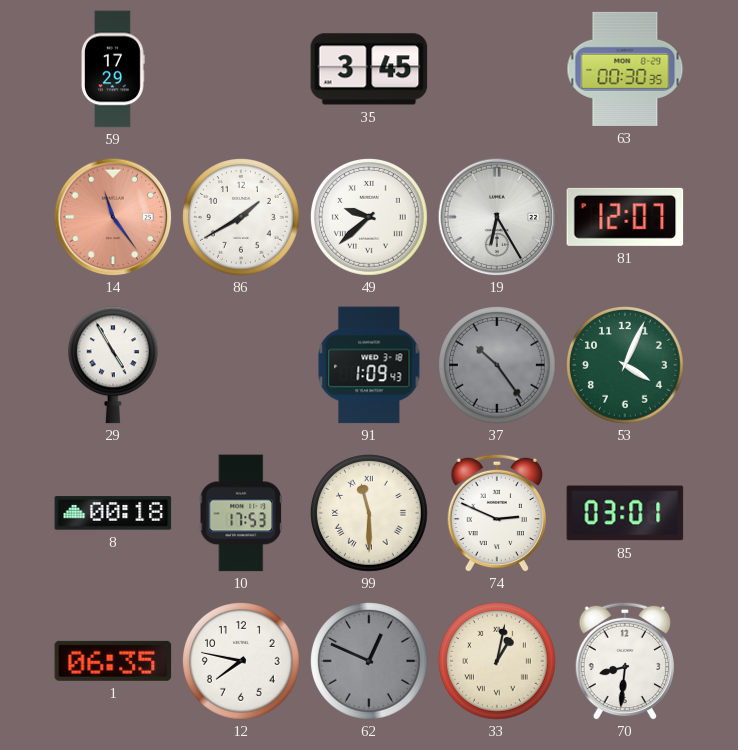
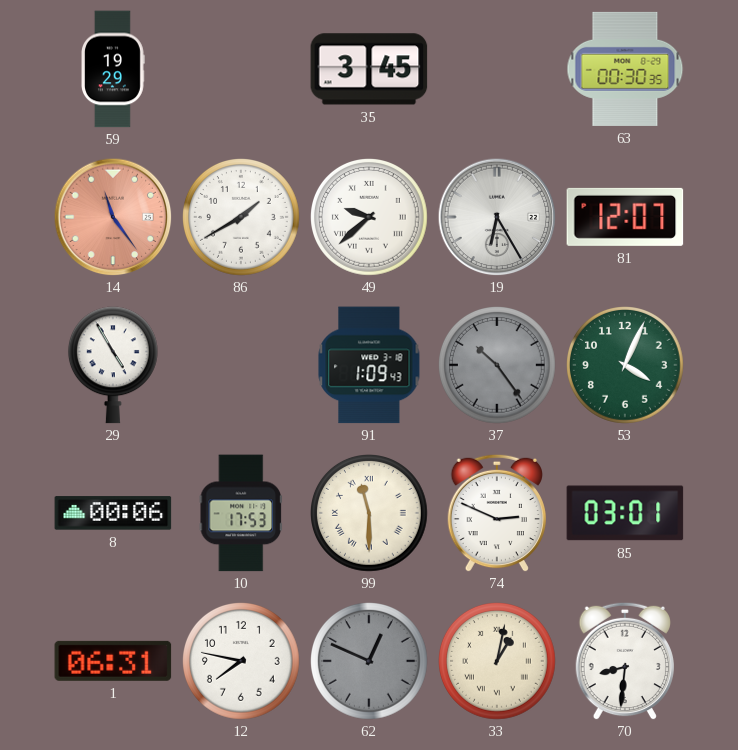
59: 17:29 -> 19:29 (113, 69)
8: 00:18 -> 00:06 (113, 513)
1: 06:35 -> 06:31 (113, 661)
